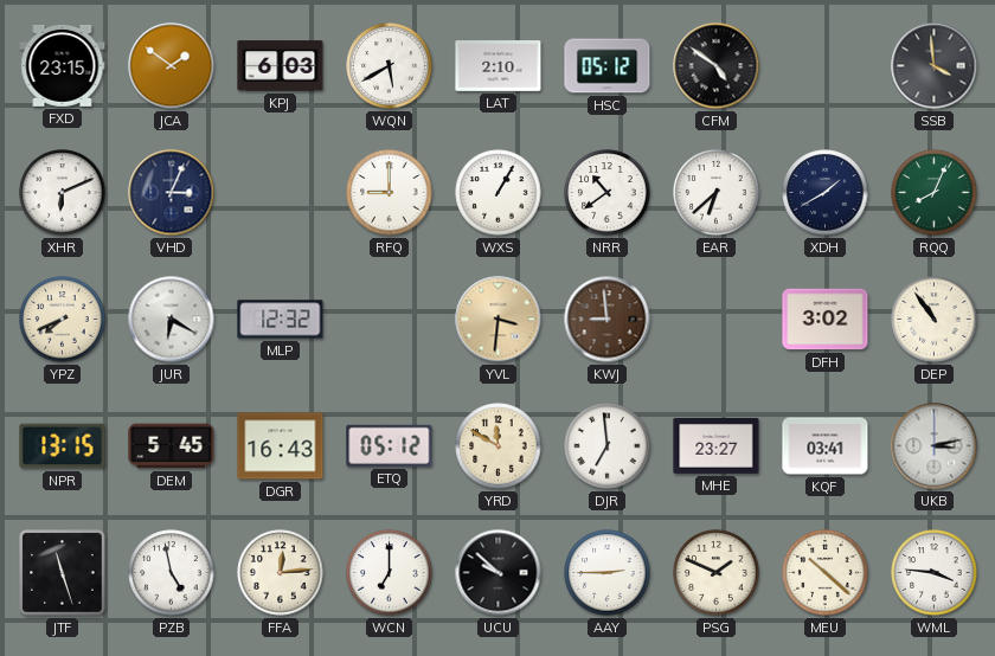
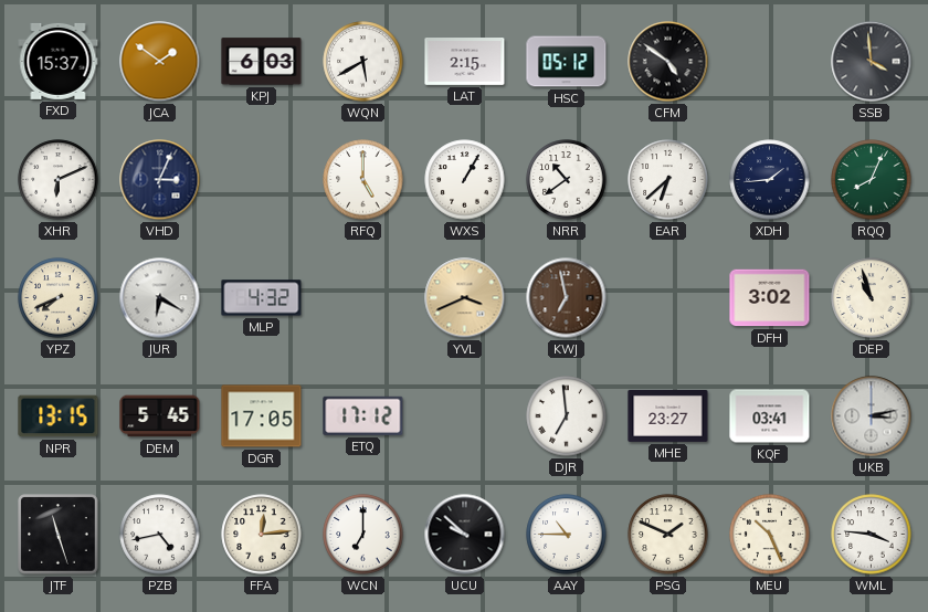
FXD: 23:15 -> 15:37 (59, 61)
LAT: 2:10 -> 2:15 (465, 62)
RFQ: 9:00 -> 5:00 (363, 180)
XDH: 1:40 -> 1:44 (770, 180)
MLP: 12:32 -> 4:32 (262, 298)
YVL: 3:31 -> 3:41 (465, 298)
KWJ: 8:59 -> 6:58 (567, 298)
DEP: 10:54 -> 10:57 (872, 298)
DGR: 16:43 -> 17:05 (262, 416)
ETQ: 05:12 -> 17:12 (363, 415)
YRD: 11:50 -> none (499, 446)
PZB: 4:58 -> 4:43 (160, 535)
AAY: 2:45 -> 10:45 (567, 535)
MEU: 10:22 -> 10:26 (770, 535)
